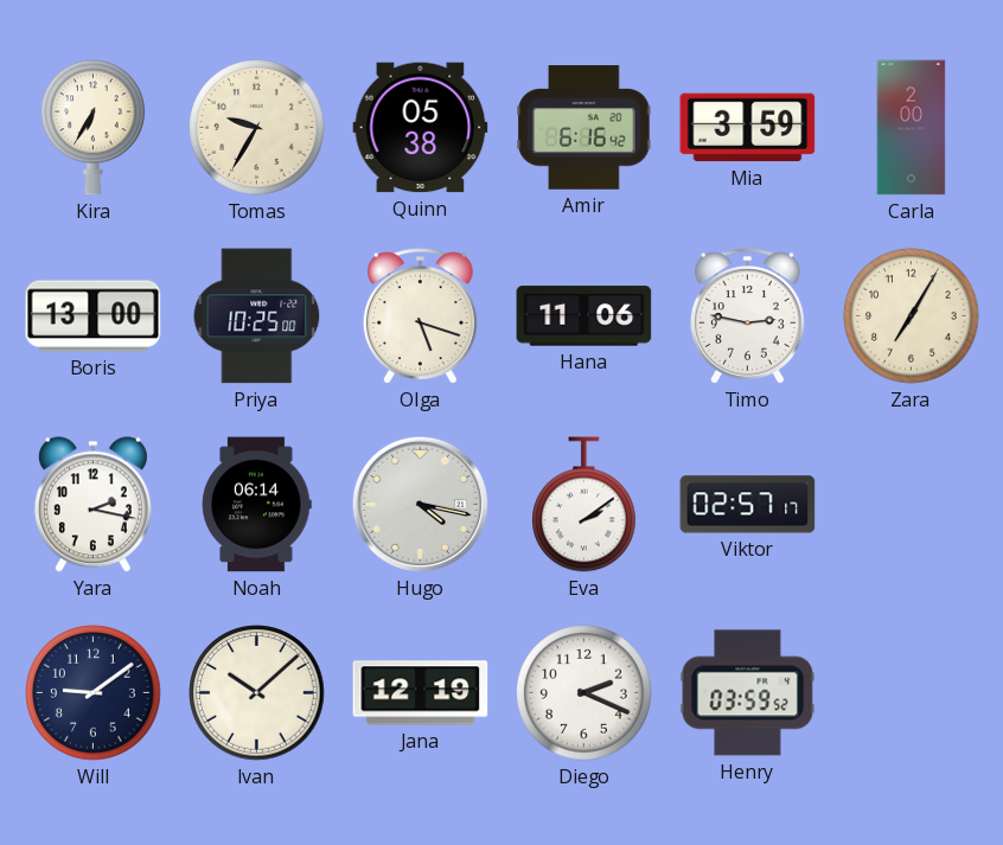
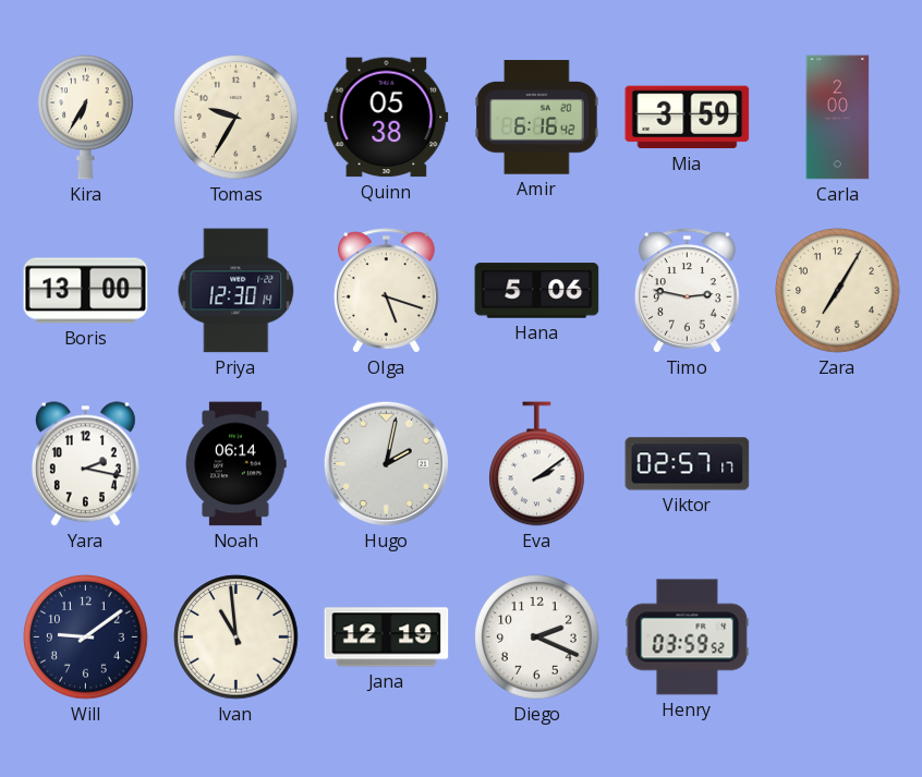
Priya: 10:25 -> 12:30 (236, 291)
Hana: 11:06 -> 5:06 (537, 291)
Hugo: 4:17 -> 2:02 (386, 463)
Ivan: 10:08 -> 10:59 (236, 638)
